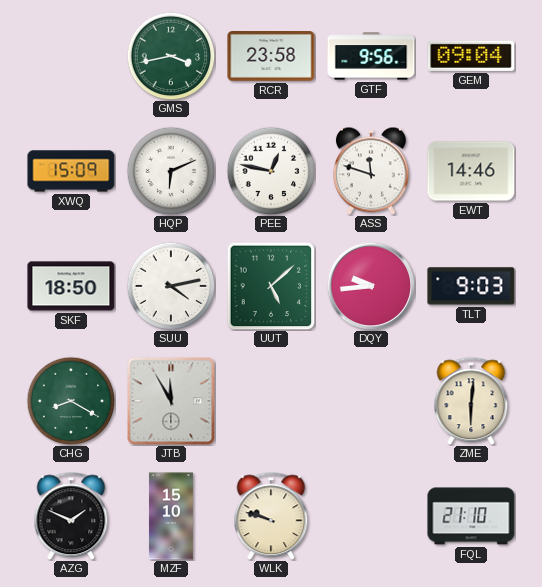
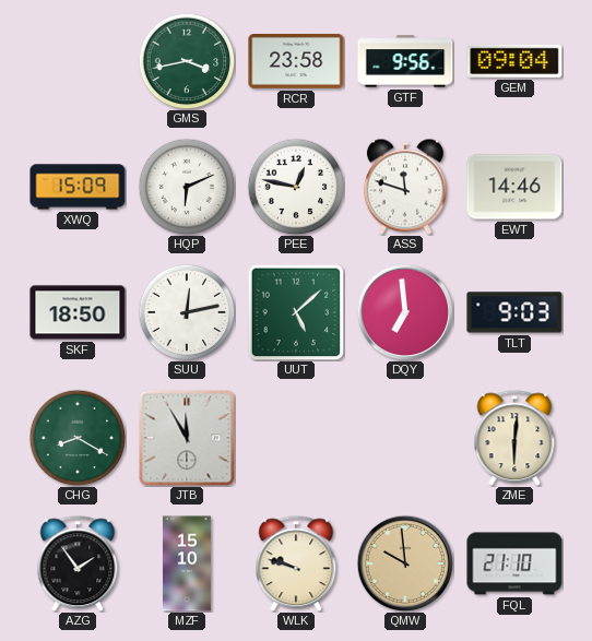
SUU: 4:13 -> 12:13 (187, 312)
DQY: 9:44 -> 6:59 (405, 312)
AZG: 1:49 -> 1:54 (78, 563)
QMW: none -> 9:59 (405, 563)
